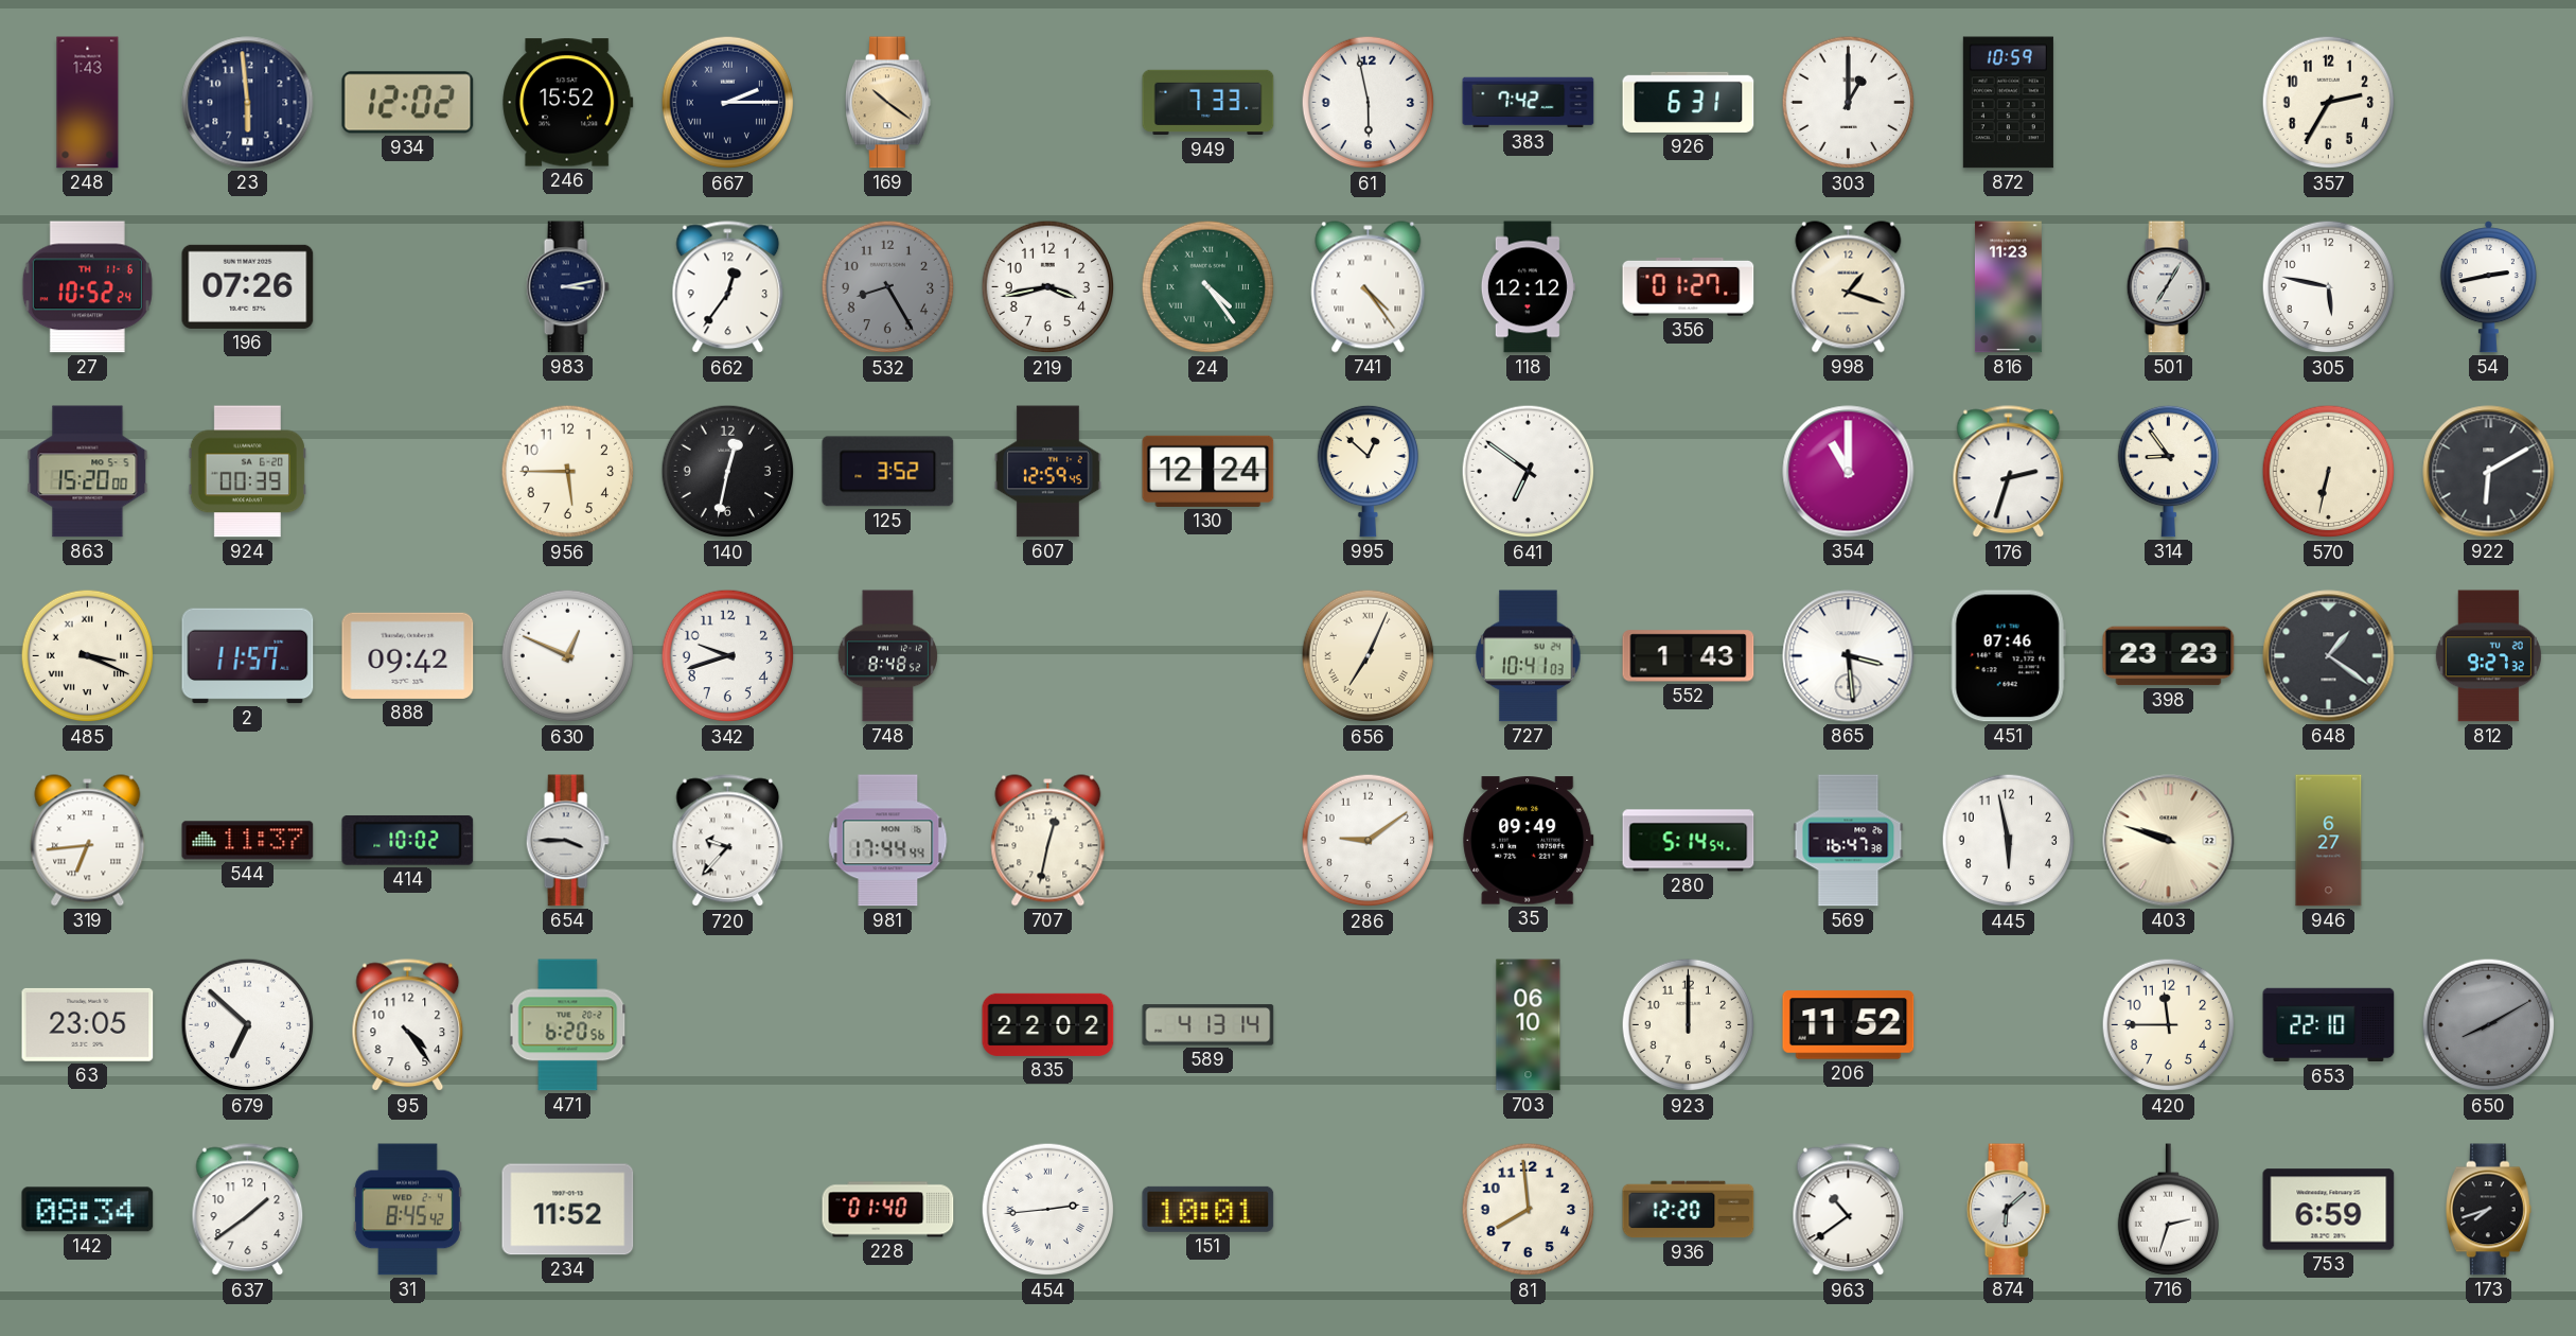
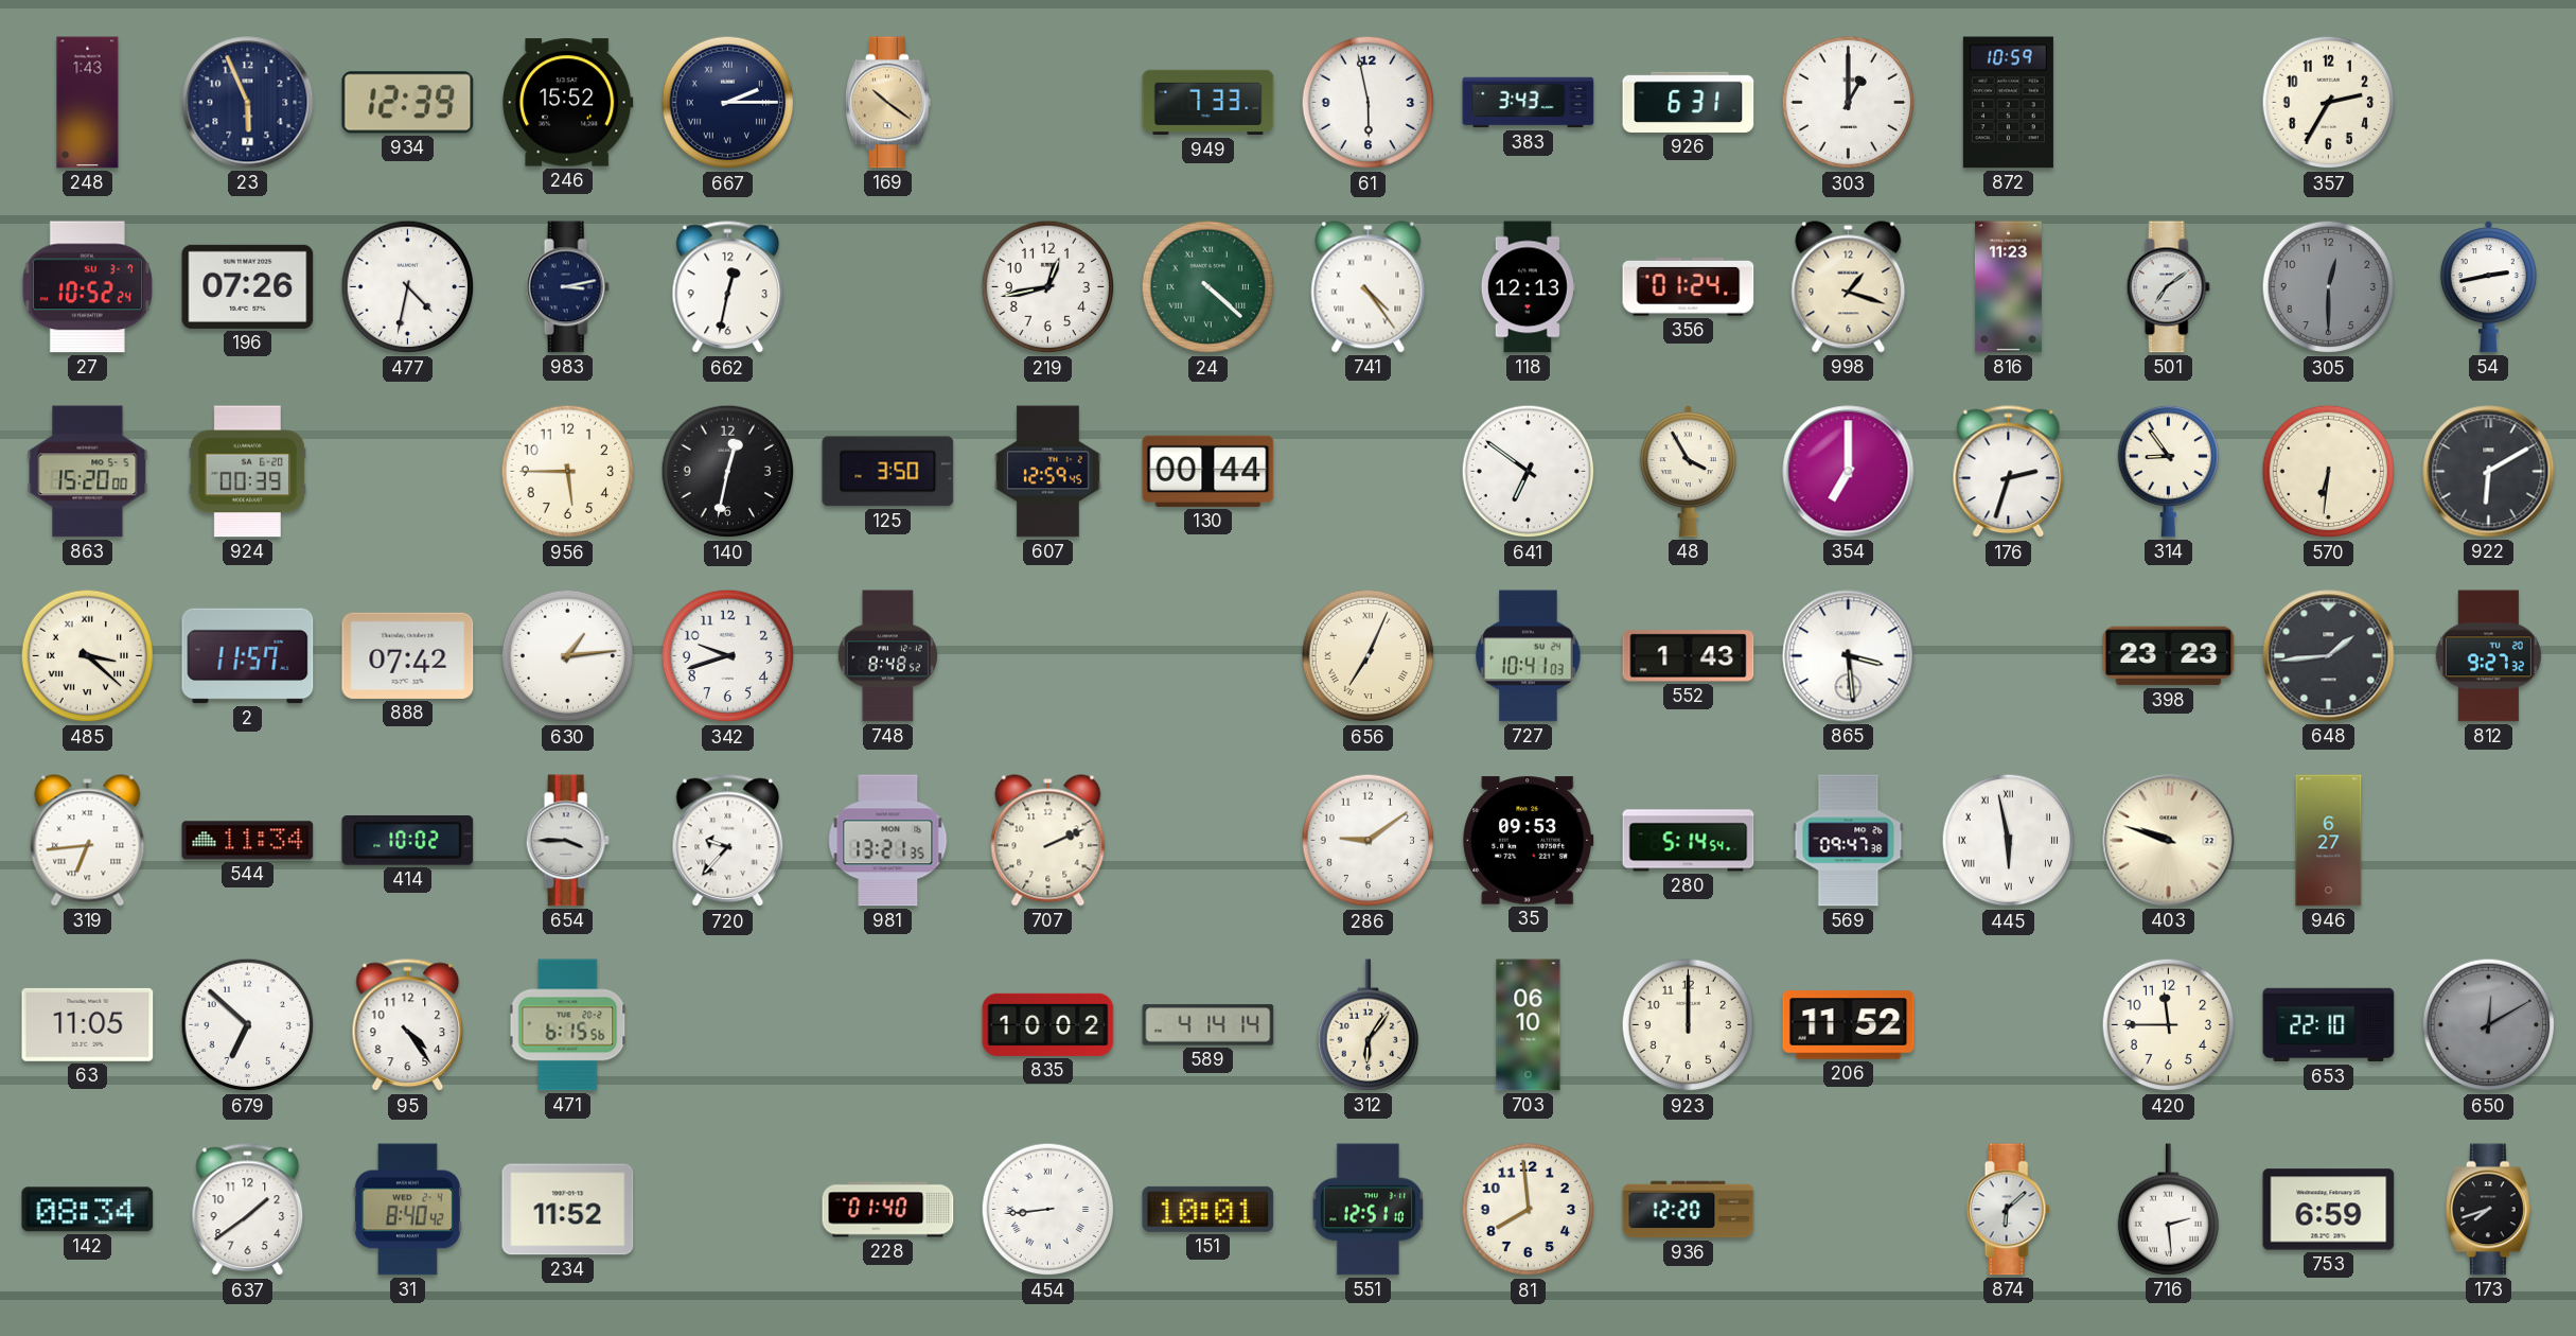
23: 5:59 -> 5:56 (248, 103)
934: 12:02 -> 12:39 (408, 103)
383: 7:42 -> 3:43 (1529, 103)
27 date: TH 11-6 -> SU 3-7 (87, 287)
477: none -> 4:32 (408, 287)
662: 12:36 -> 12:32 (728, 287)
532: 8:25 -> none (888, 287)
219: 3:43 -> 12:43 (1048, 287)
24: 4:24 -> 4:22 (1208, 287)
118: 12:12 -> 12:13 (1528, 287)
356: 01:27 -> 01:24 (1689, 286)
501: 7:05 -> 7:09 (2168, 287)
305: 5:47 -> 12:30 (2329, 287)
305 dial: white -> grey (2329, 287)
125: 3:52 -> 3:50 (888, 472)
130: 12:24 -> 00:44 (1208, 471)
995: 12:52 -> none (1368, 471)
48: none -> 3:55 (1688, 472)
354: 11:00 -> 7:00 (1849, 472)
570: 6:32 -> 6:31 (2329, 472)
485: 3:19 -> 3:22 (88, 656)
888: 09:42 -> 07:42 (408, 655)
630: 12:49 -> 1:14 (568, 656)
451: 07:46 -> none (2008, 656)
648: 1:21 -> 1:44 (2329, 656)
544: 11:37 -> 11:34 (248, 841)
981: 17:44 -> 13:21 (888, 841)
707: 12:32 -> 2:11 (1048, 841)
35: 09:49 -> 09:53 (1529, 841)
569: 16:47 -> 09:47 (1849, 841)
445 numerals: Arabic -> Roman (2009, 841)
63: 23:05 -> 11:05 (88, 1024)
471: 6:20 -> 6:15 (568, 1025)
835: 22:02 -> 10:02 (1048, 1024)
589: 4:13 -> 4:14 (1208, 1025)
312: none -> 6:06 (1368, 1025)
650: 8:10 -> 12:10 (2489, 1025)
31: 8:45 -> 8:40 (407, 1210)
454: 2:44 -> 8:44 (1048, 1210)
551: none -> 12:51 (1369, 1210)
963: 10:39 -> none (1849, 1210)
716: 2:33 -> 2:29 (2168, 1210)
